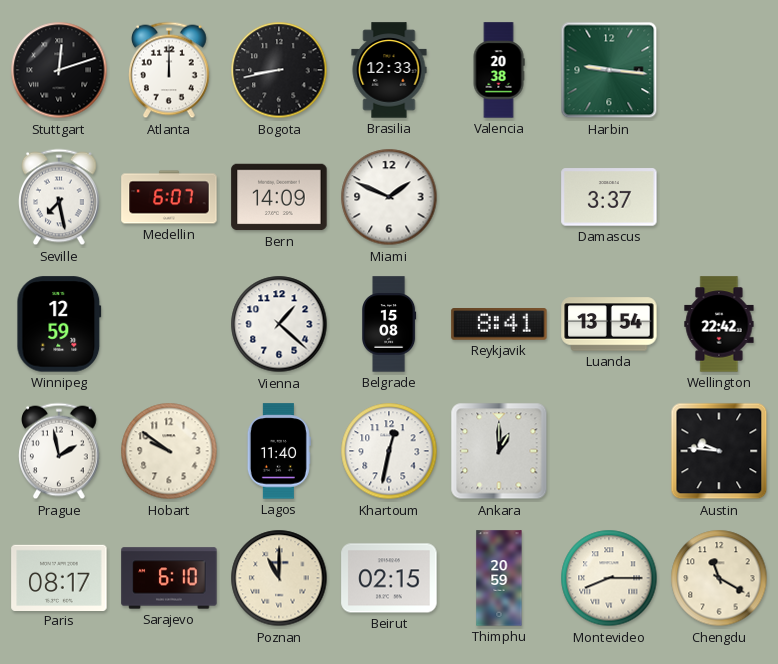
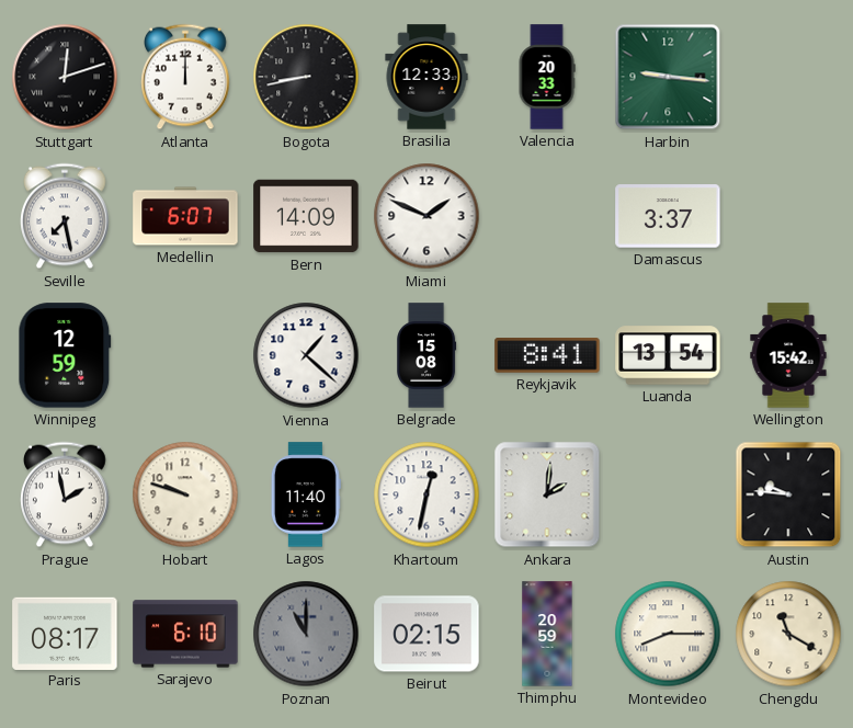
Valencia: 20:38 -> 20:33 (547, 77)
Wellington: 22:42 -> 15:42 (788, 355)
Hobart: 9:51 -> 9:48 (185, 494)
Ankara: 1:00 -> 2:01 (547, 494)
Poznan dial: cream -> grey (306, 634)
